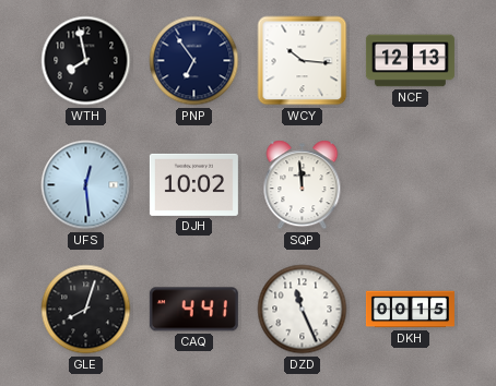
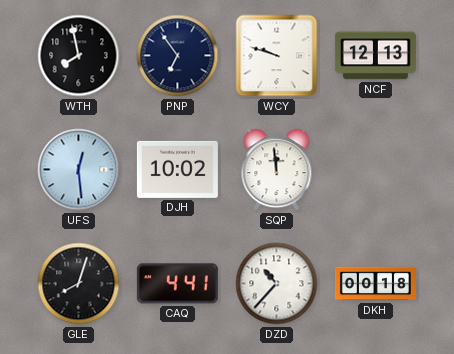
WCY: 10:16 -> 9:48 (277, 56)
DZD: 11:26 -> 10:37 (277, 284)
DKH: 00:15 -> 00:18 (375, 284)
